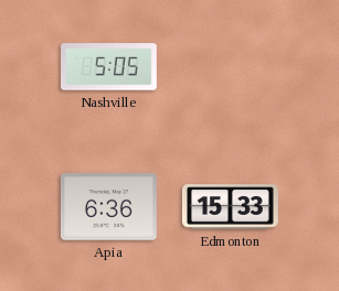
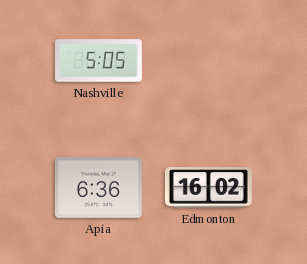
Edmonton: 15:33 -> 16:02 (209, 188)
